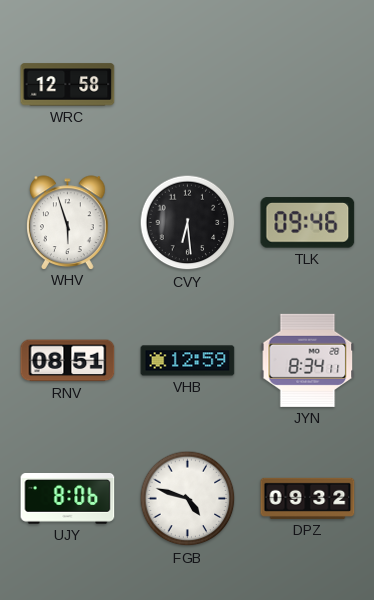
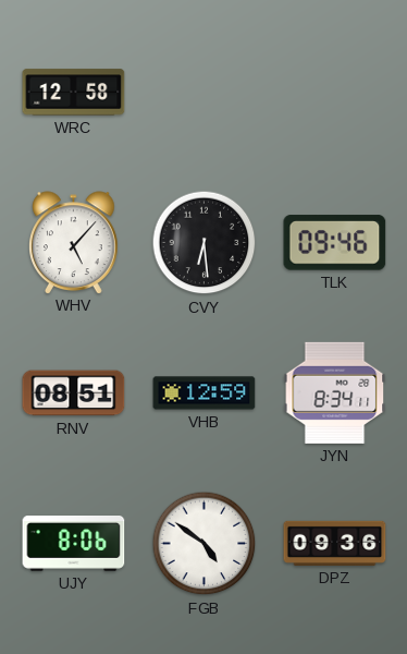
WHV: 5:57 -> 5:07 (74, 242)
FGB: 4:48 -> 4:51 (205, 544)
DPZ: 09:32 -> 09:36 (335, 543)
